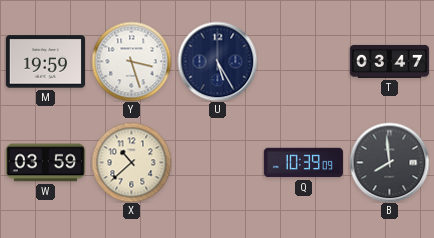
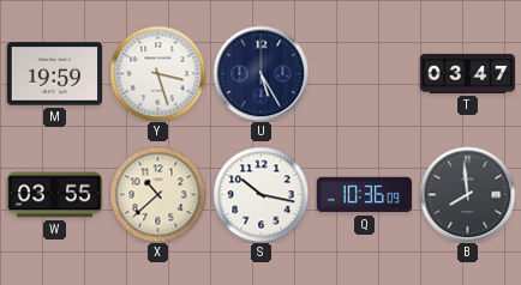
W: 03:59 -> 03:55 (54, 195)
S: none -> 10:17 (260, 194)
Q: 10:39 -> 10:36 (364, 195)
